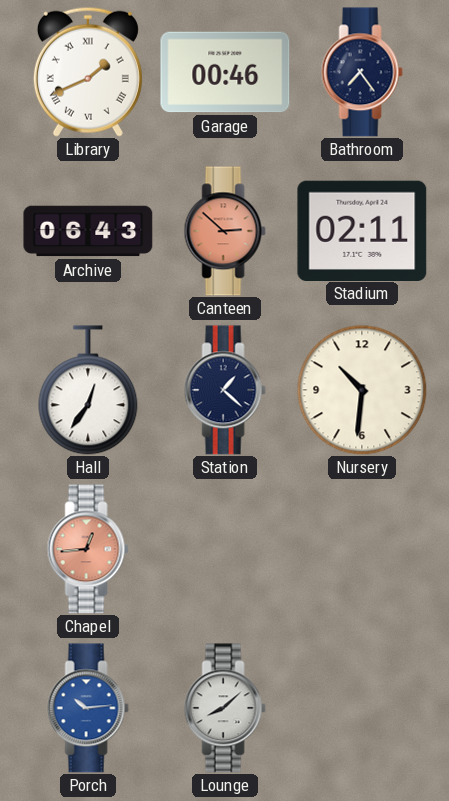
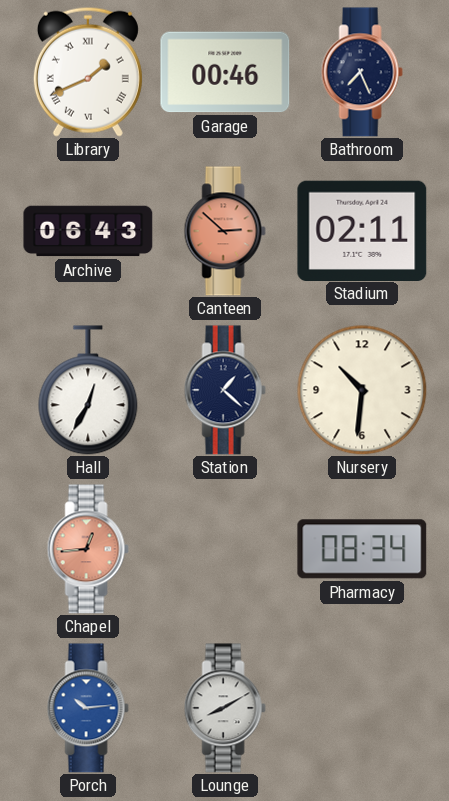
Bathroom: 7:24 -> 7:26 (362, 72)
Hall: 12:36 -> 12:35 (88, 390)
Pharmacy: none -> 08:34 (362, 549)
Lounge: 8:08 -> 8:10 (225, 708)
